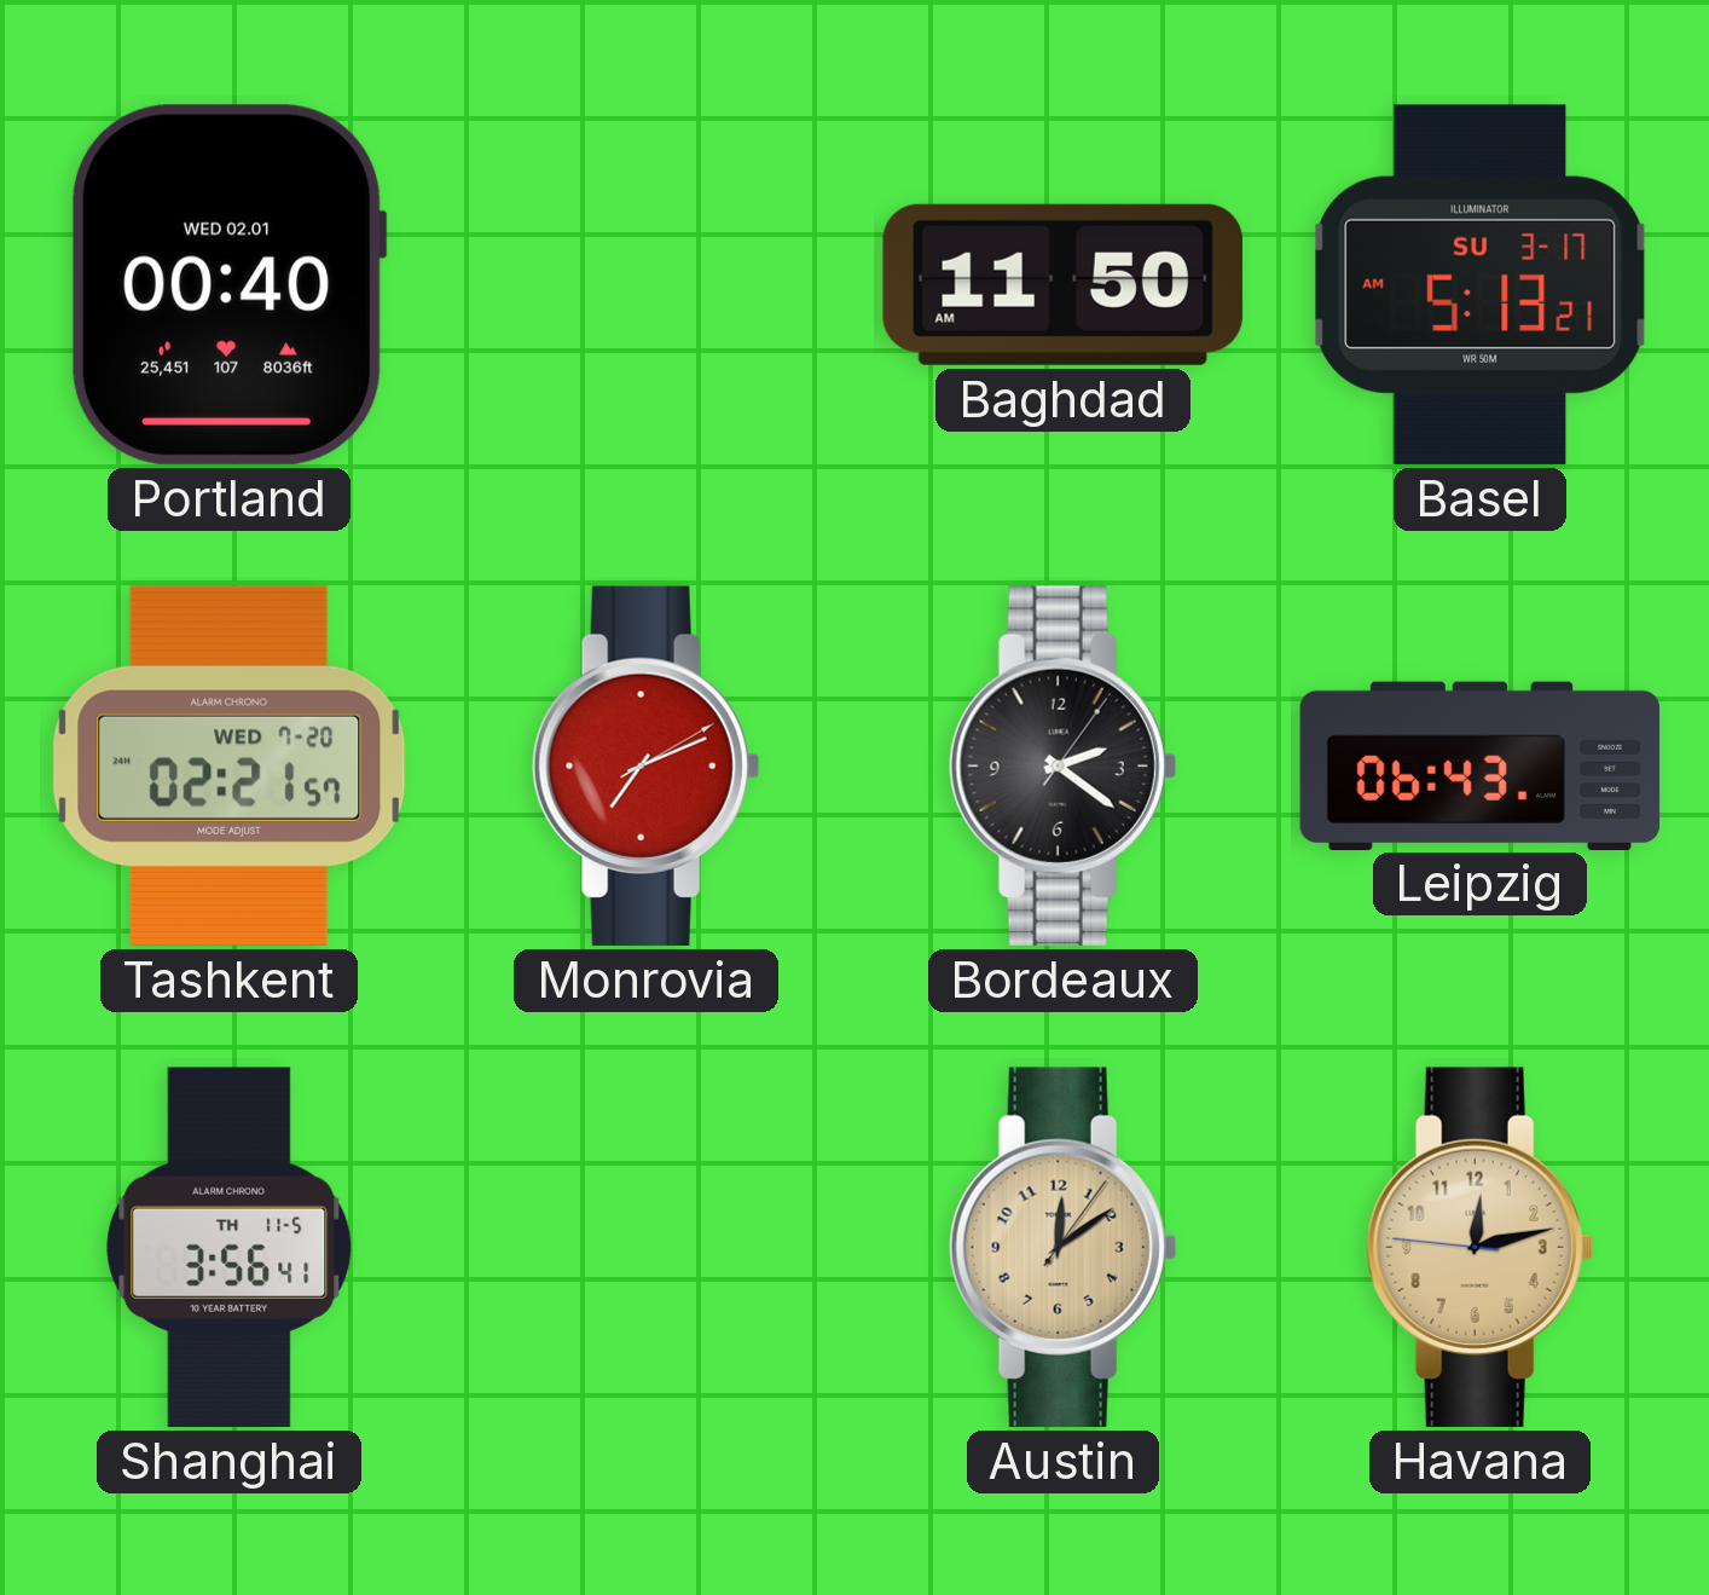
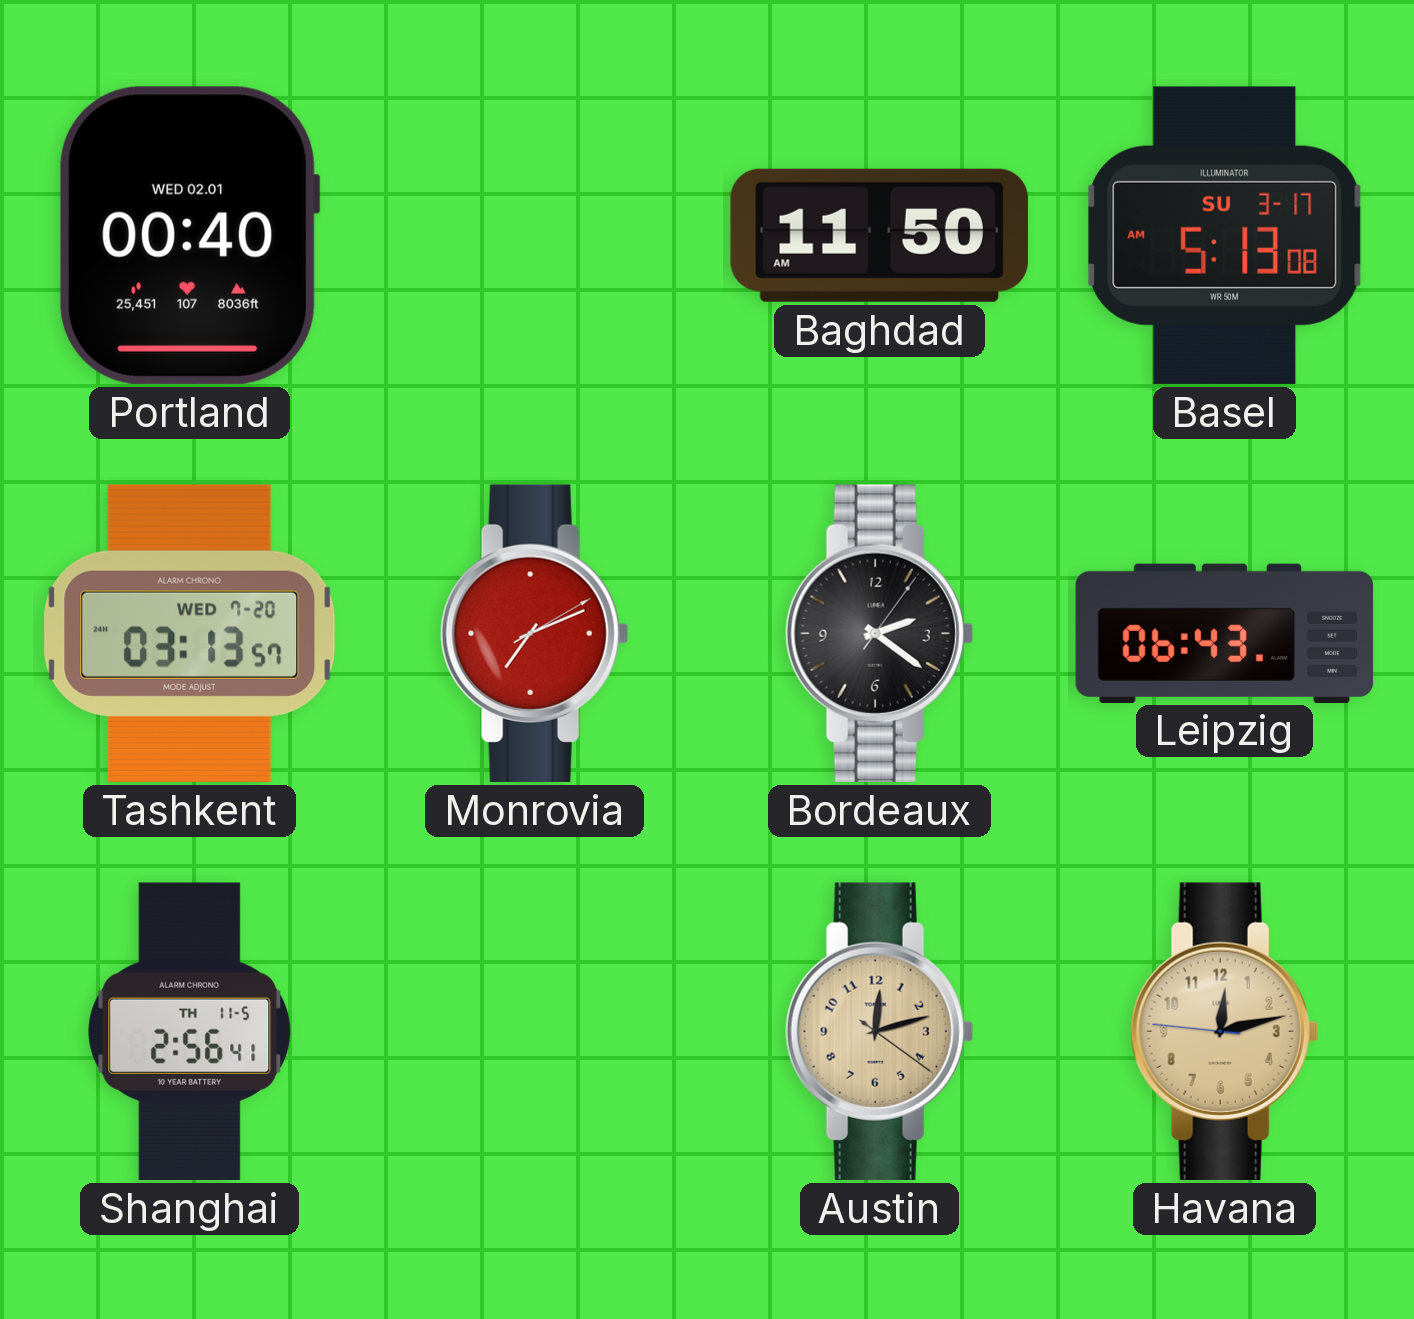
Basel: 5:13:21 AM -> 5:13:08 AM (1225, 235)
Tashkent: 02:21 -> 03:13 (190, 633)
Shanghai: 3:56 -> 2:56 (190, 1031)
Austin: 12:09 -> 12:12 (879, 1031)
